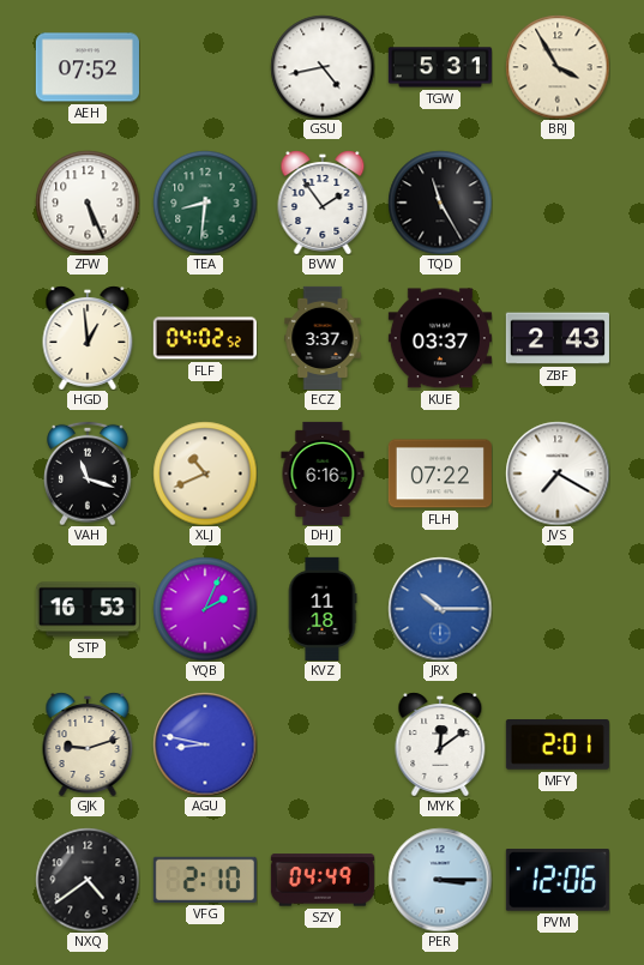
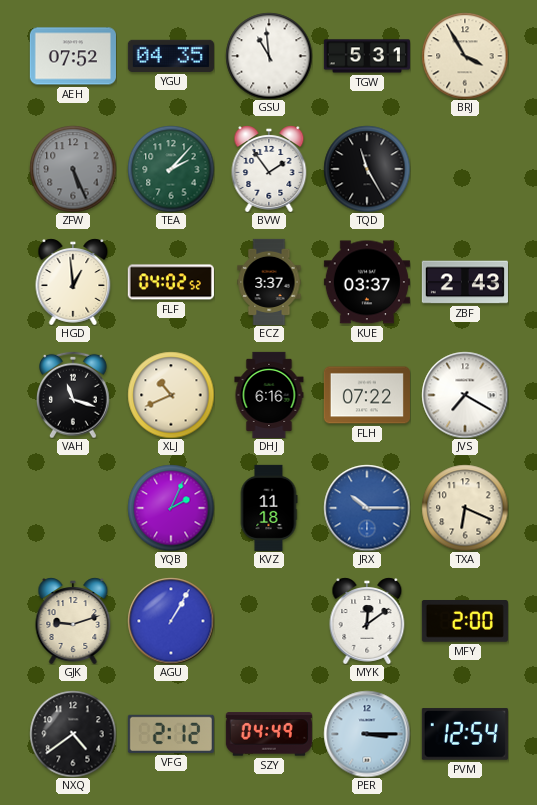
YGU: none -> 04:35 (171, 56)
GSU: 4:43 -> 10:59 (269, 56)
ZFW dial: white -> grey (73, 169)
TEA: 8:31 -> 2:07 (171, 169)
STP: 16:53 -> none (88, 609)
TXA: none -> 6:19 (465, 508)
AGU: 8:47 -> 1:05 (171, 621)
MFY: 2:01 -> 2:00 (465, 622)
VFG: 2:10 -> 2:12 (171, 734)
PVM: 12:06 -> 12:54 (465, 734)
